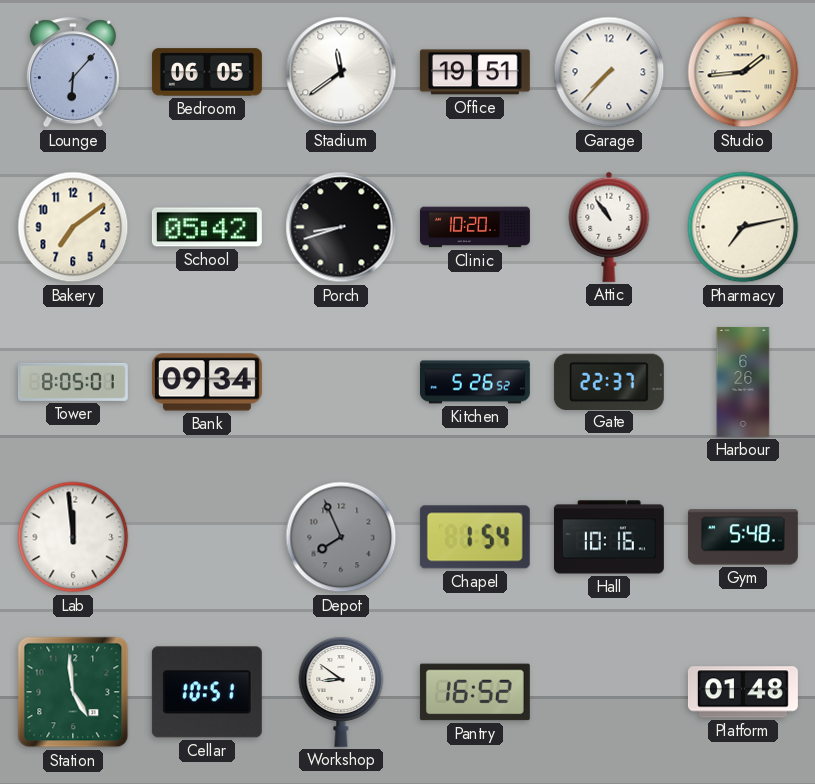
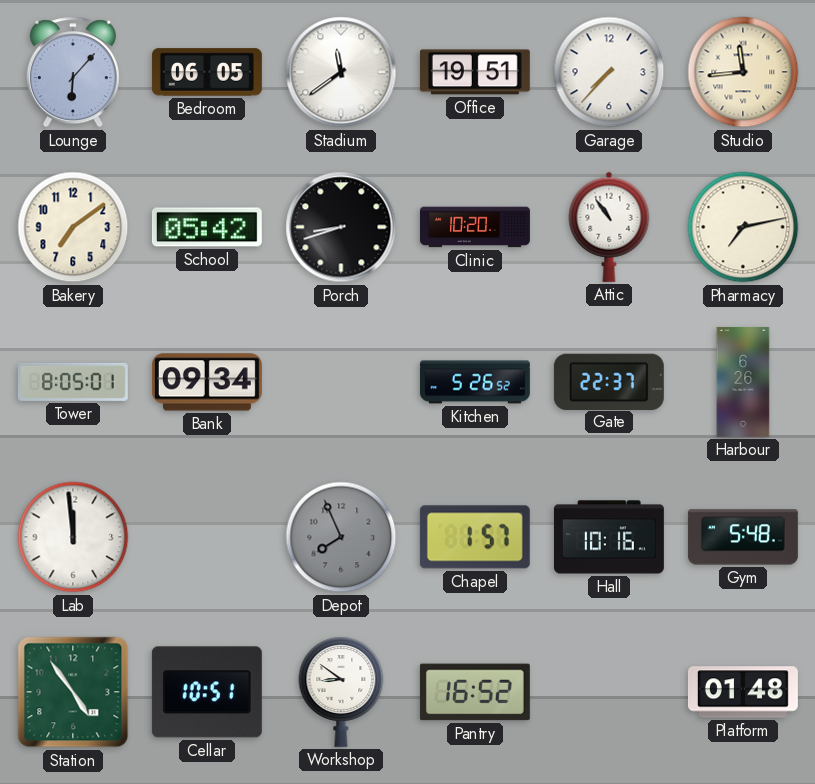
Studio: 1:44 -> 11:44 (743, 72)
Chapel: 1:54 -> 1:57 (475, 537)
Station: 4:59 -> 4:54 (73, 692)
